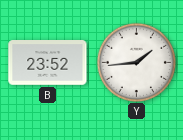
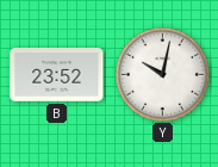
Y: 1:44 -> 10:02 (162, 74)
